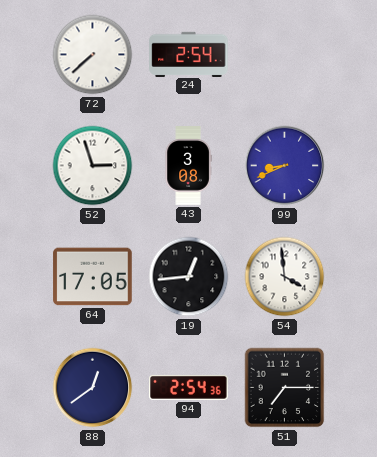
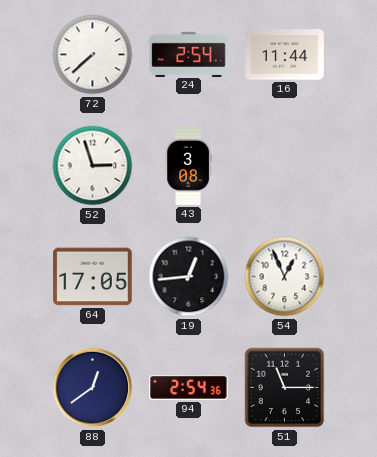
16: none -> 11:44 (285, 55)
99: 8:41 -> none (285, 166)
54: 3:59 -> 12:56 (285, 277)
51: 7:15 -> 11:15 (285, 388)
